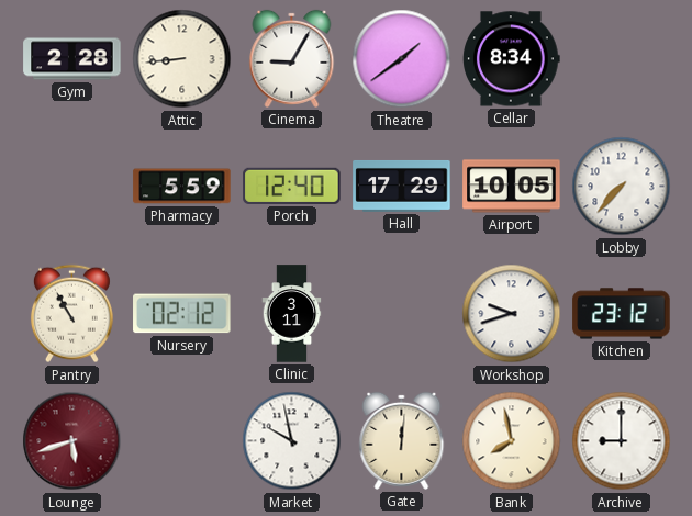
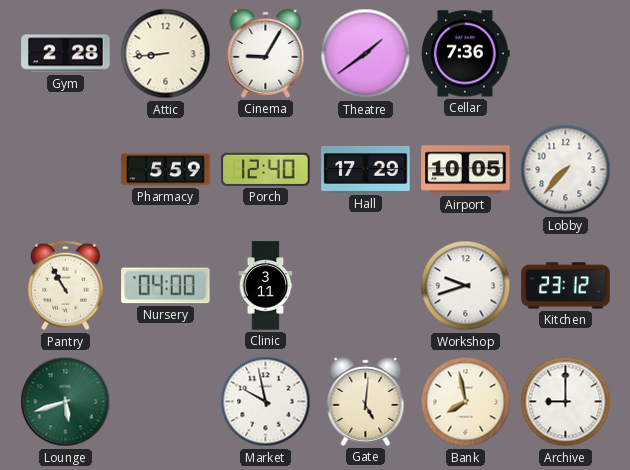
Cellar: 8:34 -> 7:36 (466, 54)
Nursery: 02:12 -> 04:00 (166, 286)
Lounge dial: burgundy -> green (66, 402)
Gate: 12:01 -> 5:01 (366, 401)
